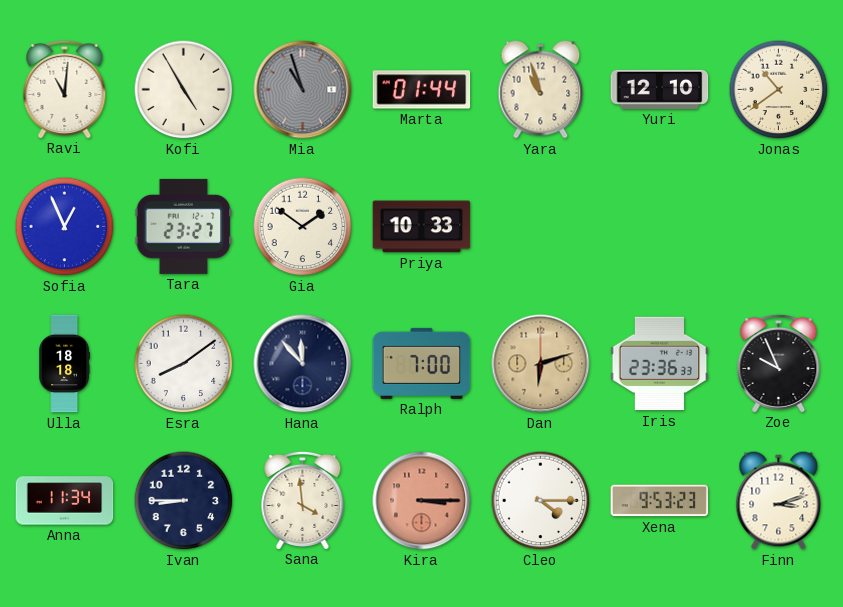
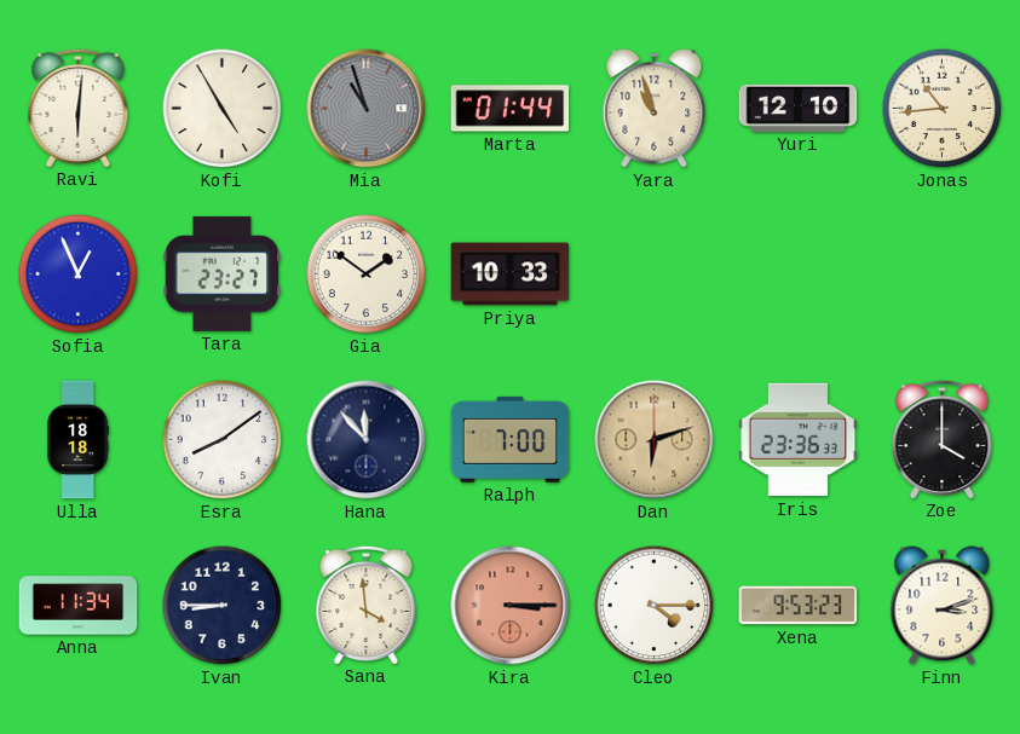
Ravi: 11:01 -> 6:01 (79, 108)
Jonas: 10:39 -> 10:44 (943, 109)
Zoe: 9:56 -> 4:00 (943, 439)
